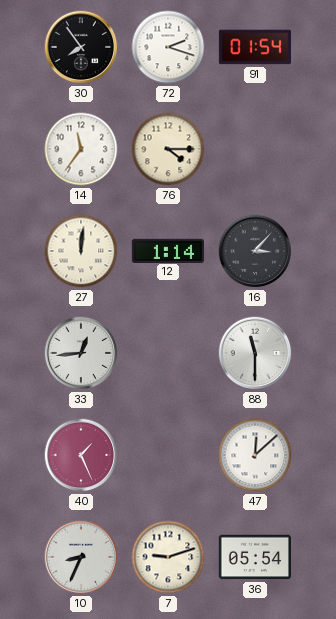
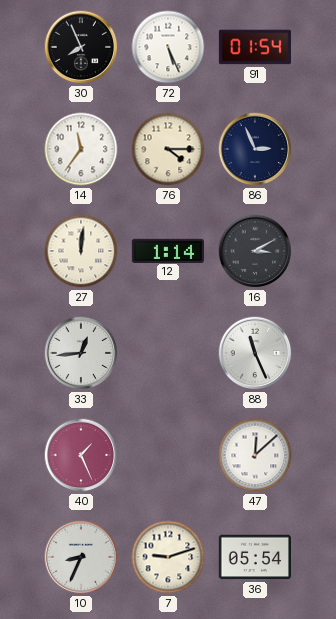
30: 7:54 -> 7:56 (81, 47)
72: 2:18 -> 5:26 (168, 47)
86: none -> 2:56 (255, 149)
16: 3:07 -> 3:10 (255, 251)
88: 11:30 -> 11:26 (255, 353)
